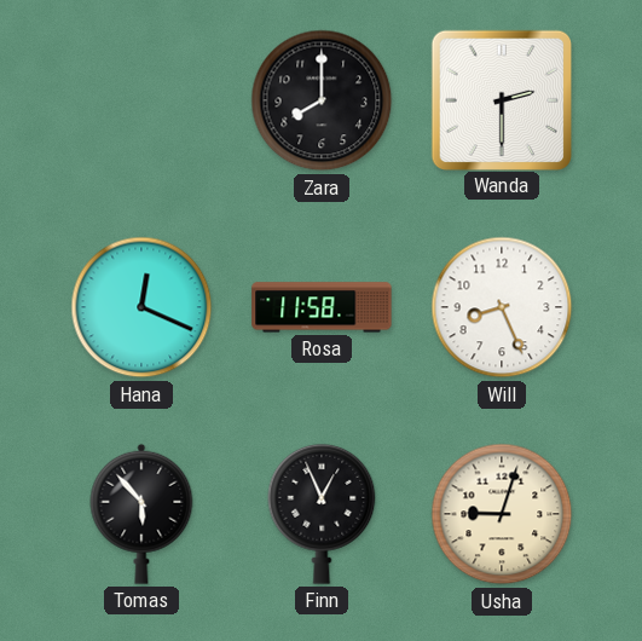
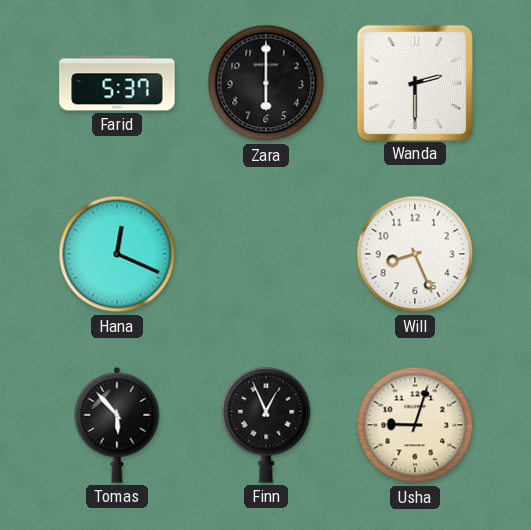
Farid: none -> 5:37 (117, 83)
Zara: 8:00 -> 6:00 (266, 83)
Rosa: 11:58 -> none (322, 307)
